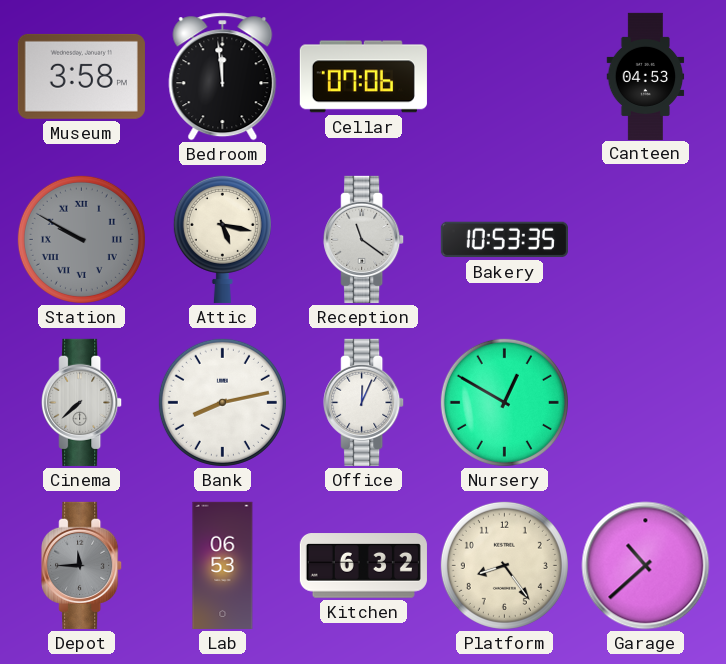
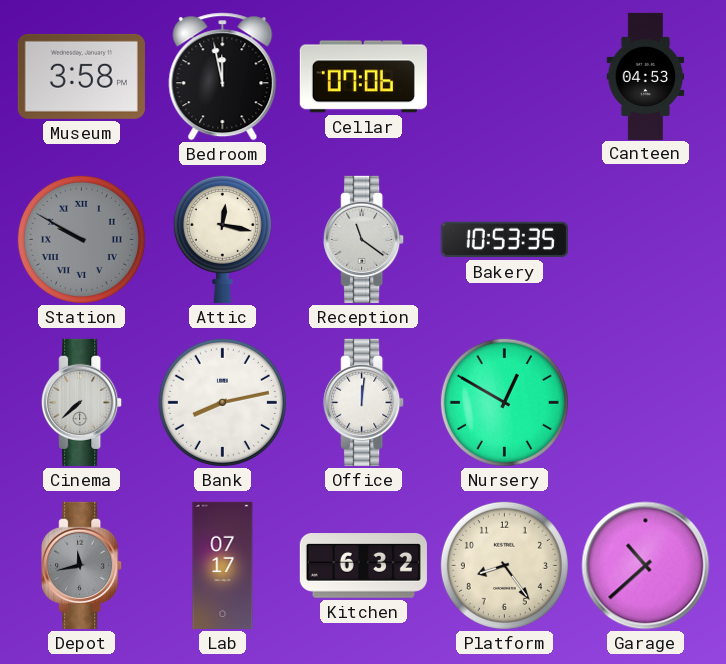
Bedroom: 11:59 -> 11:58 (223, 77)
Attic: 5:17 -> 12:17 (222, 239)
Office: 12:04 -> 12:01 (364, 402)
Depot: 11:45 -> 11:43 (82, 565)
Lab: 06:53 -> 07:17 (223, 565)
